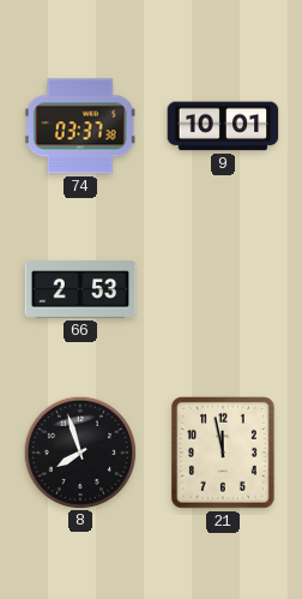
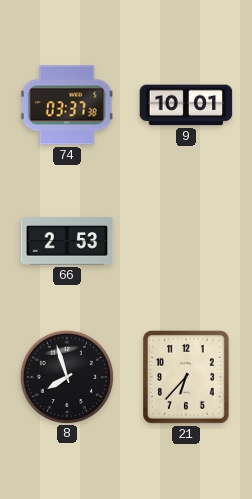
21: 11:58 -> 6:37 (187, 378)
